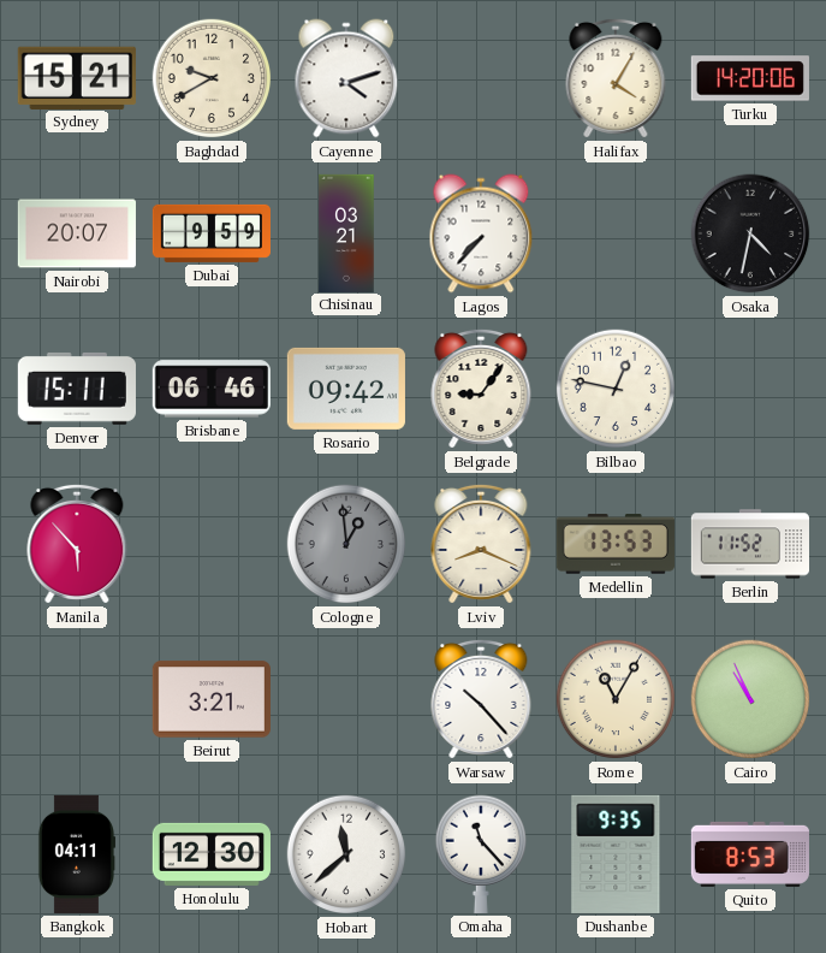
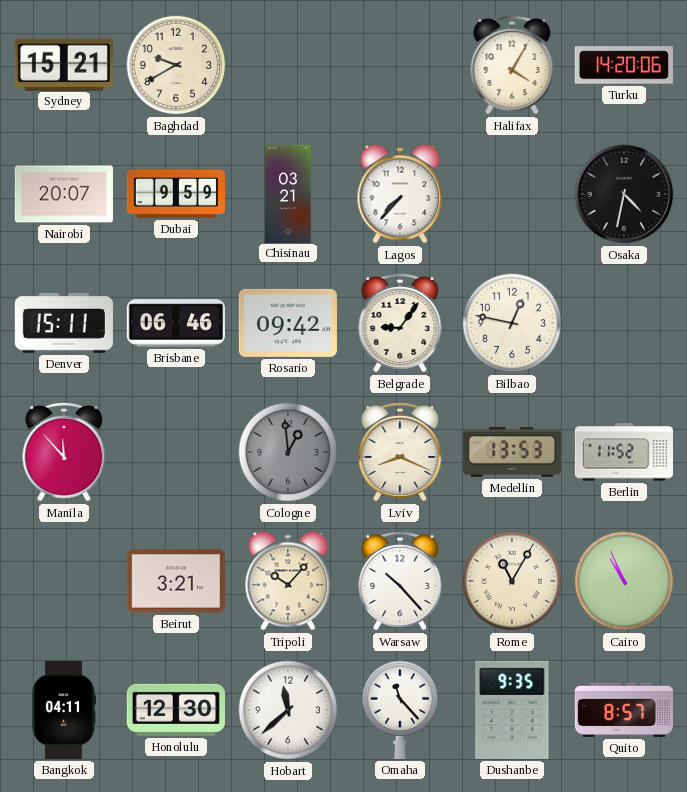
Cayenne: 4:12 -> none (346, 78)
Manila: 5:53 -> 11:53 (64, 452)
Tripoli: none -> 10:07 (288, 581)
Quito: 8:53 -> 8:57 (624, 710)
